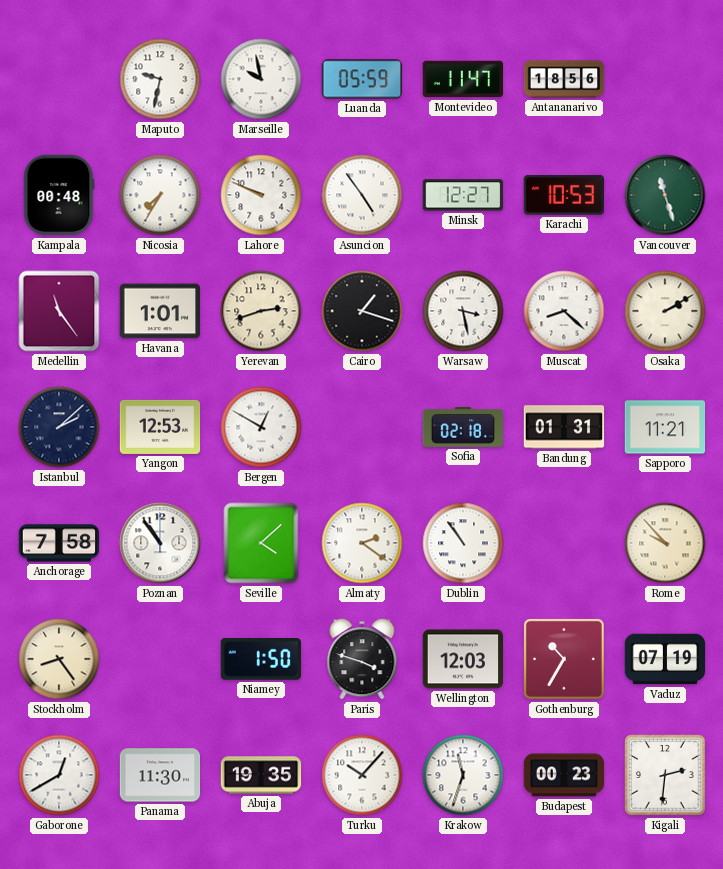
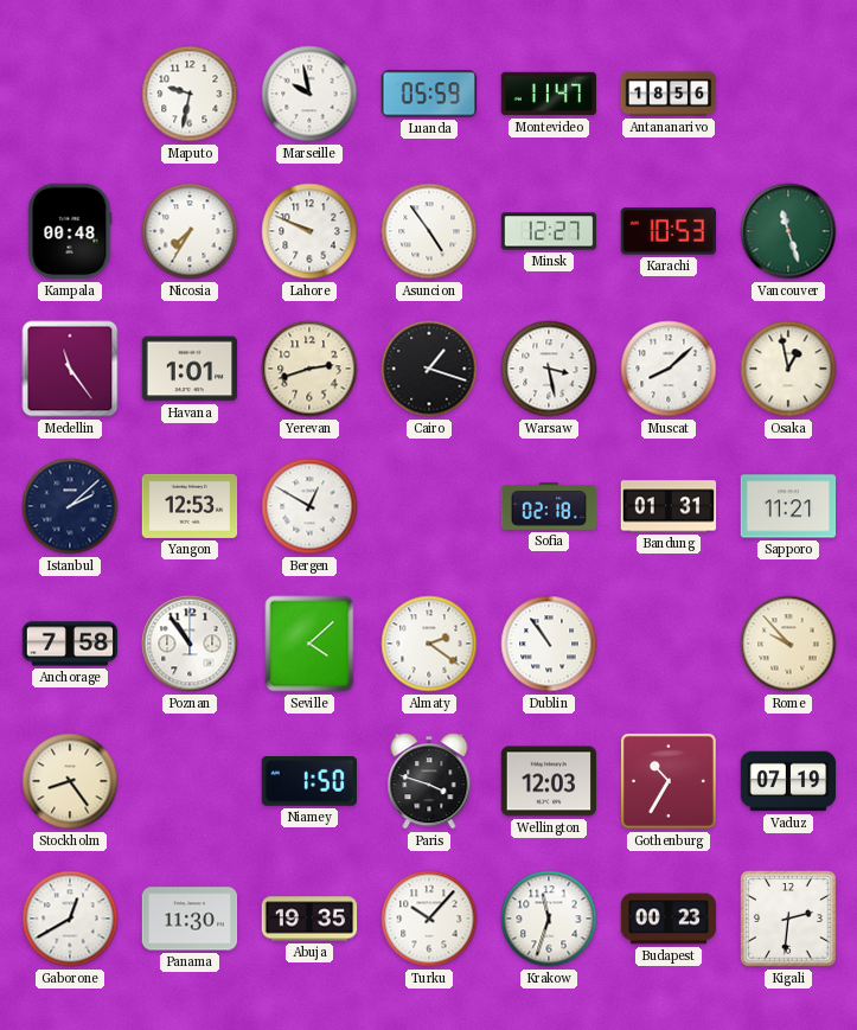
Muscat: 8:22 -> 8:08 (669, 369)
Osaka: 2:10 -> 12:58 (788, 369)
